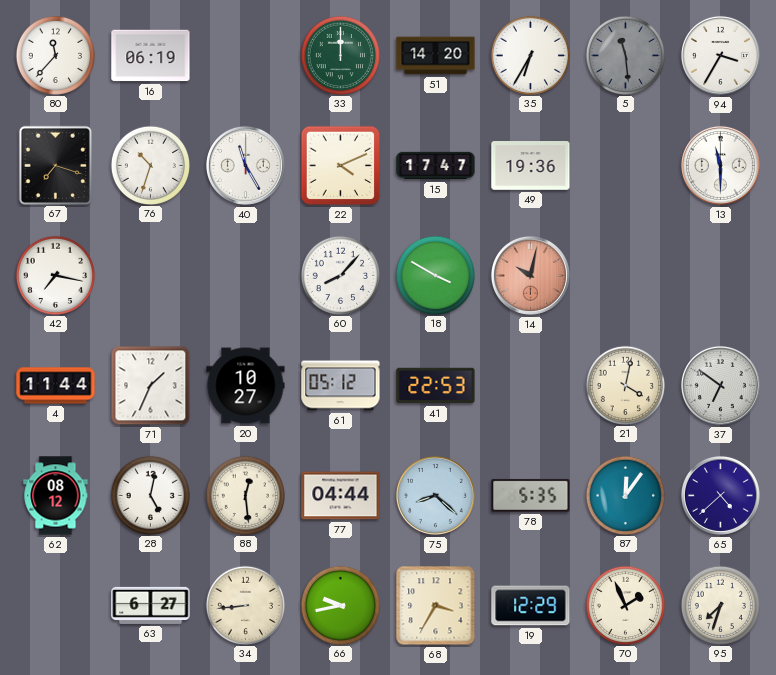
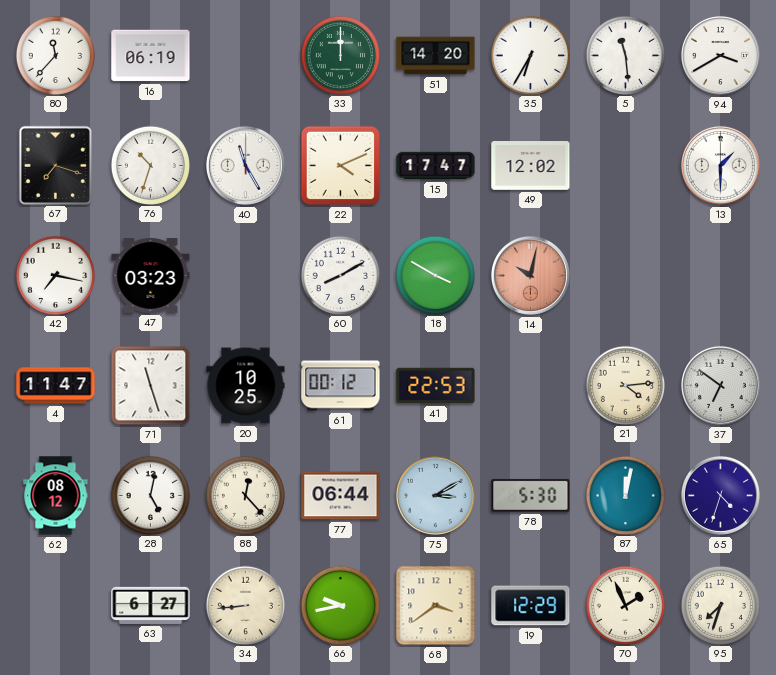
5 dial: grey -> white (625, 55)
94: 3:35 -> 3:40 (720, 55)
49: 19:36 -> 12:02 (531, 166)
13: 11:30 -> 1:30 (720, 165)
47: none -> 03:23 (151, 275)
60: 8:07 -> 8:10 (340, 275)
4: 11:44 -> 11:47 (56, 386)
71: 1:34 -> 11:27 (151, 386)
20: 10:27 -> 10:25 (246, 386)
61: 05:12 -> 00:12 (341, 386)
21: 4:02 -> 4:14 (625, 385)
88: 12:29 -> 12:23 (245, 495)
77: 04:44 -> 06:44 (341, 496)
75: 8:22 -> 3:10 (435, 495)
78: 5:35 -> 5:30 (531, 495)
87: 12:06 -> 12:02 (625, 495)
65: 4:38 -> 4:33 (720, 495)
68: 3:35 -> 3:39 (436, 606)
